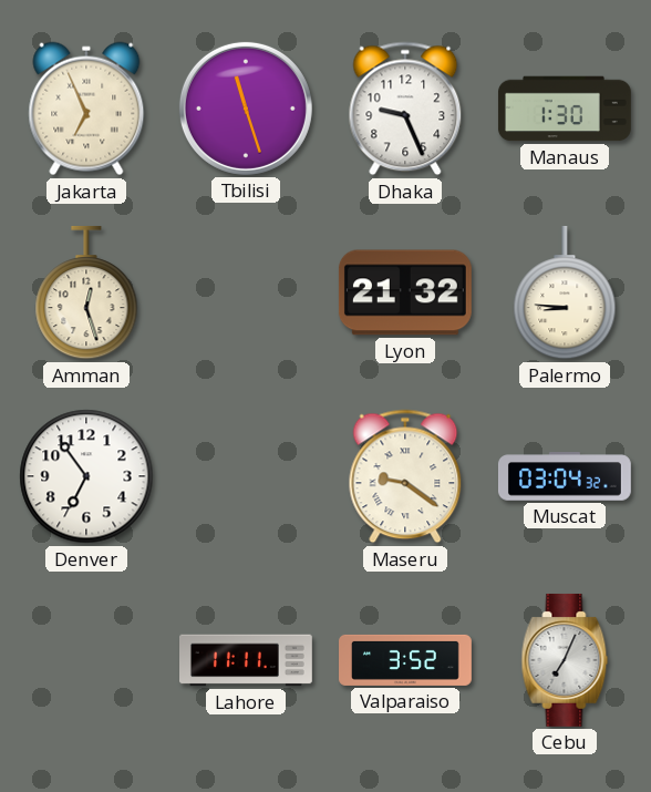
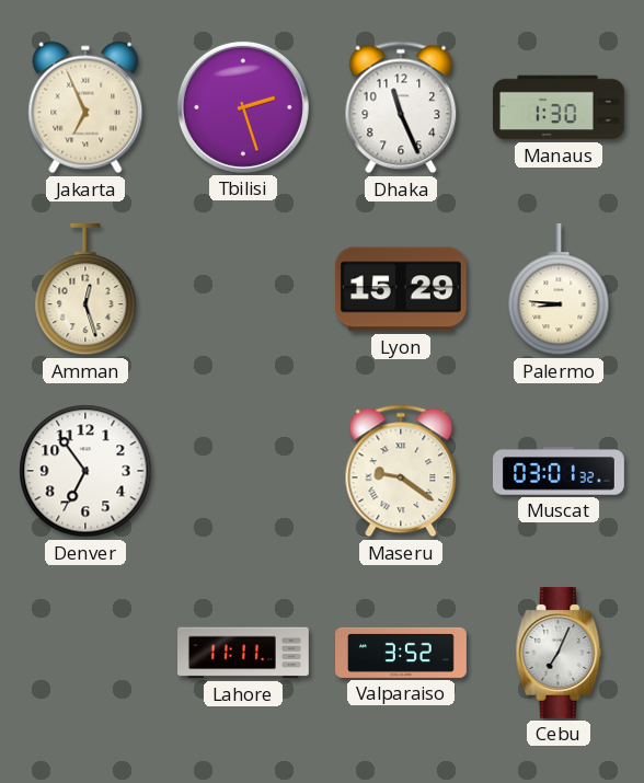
Tbilisi: 11:27 -> 2:27 (243, 107)
Dhaka: 9:26 -> 11:26 (401, 107)
Lyon: 21:32 -> 15:29 (401, 289)
Muscat: 03:04 -> 03:01 (559, 471)
